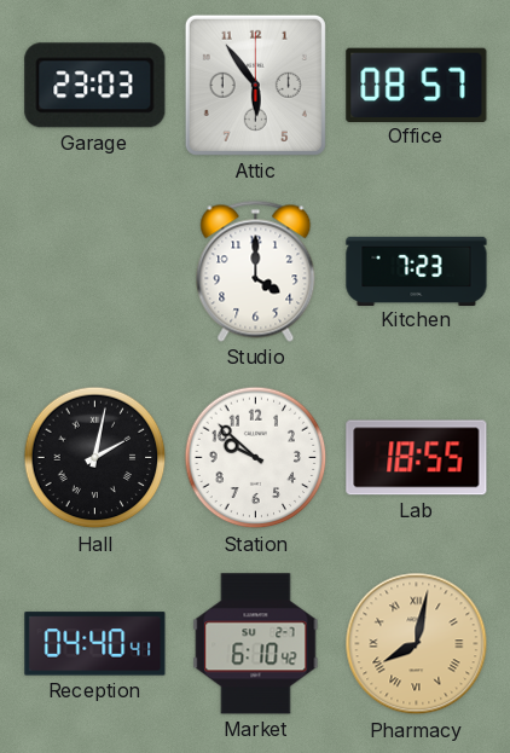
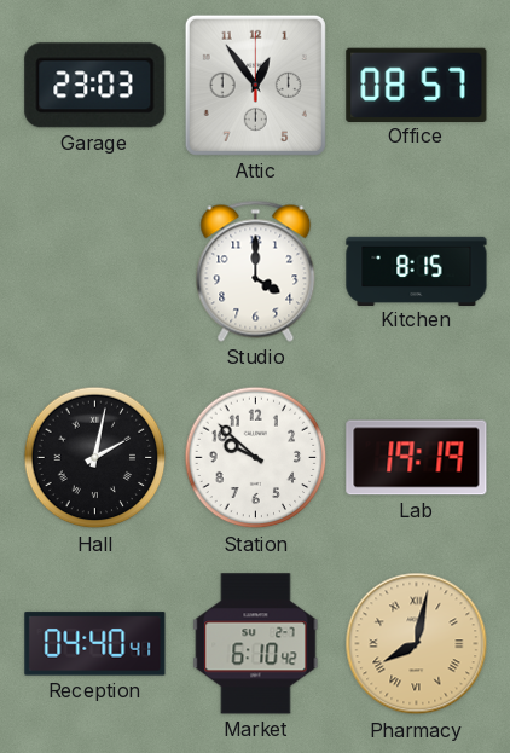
Attic: 5:54 -> 12:54 (255, 85)
Kitchen: 7:23 -> 8:15 (417, 271)
Lab: 18:55 -> 19:19 (417, 458)
